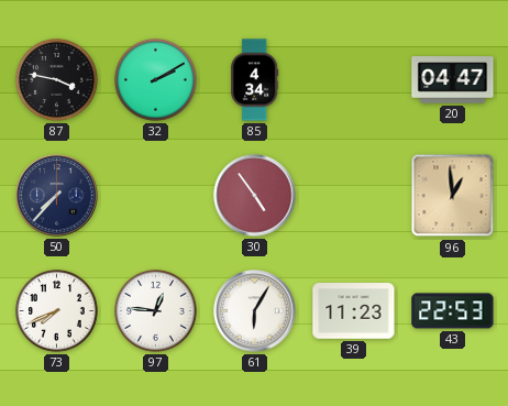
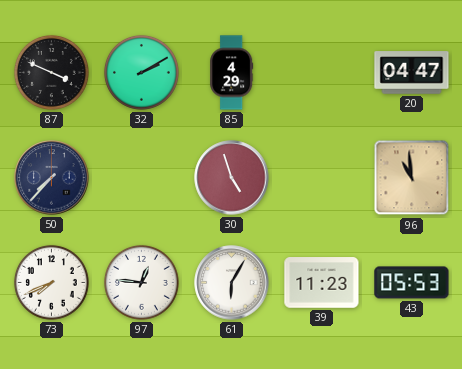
87: 3:47 -> 3:49 (51, 72)
85: 4:34 -> 4:29 (232, 73)
30: 4:54 -> 4:57 (232, 178)
96: 12:59 -> 10:59 (412, 178)
43: 22:53 -> 05:53 (412, 283)
